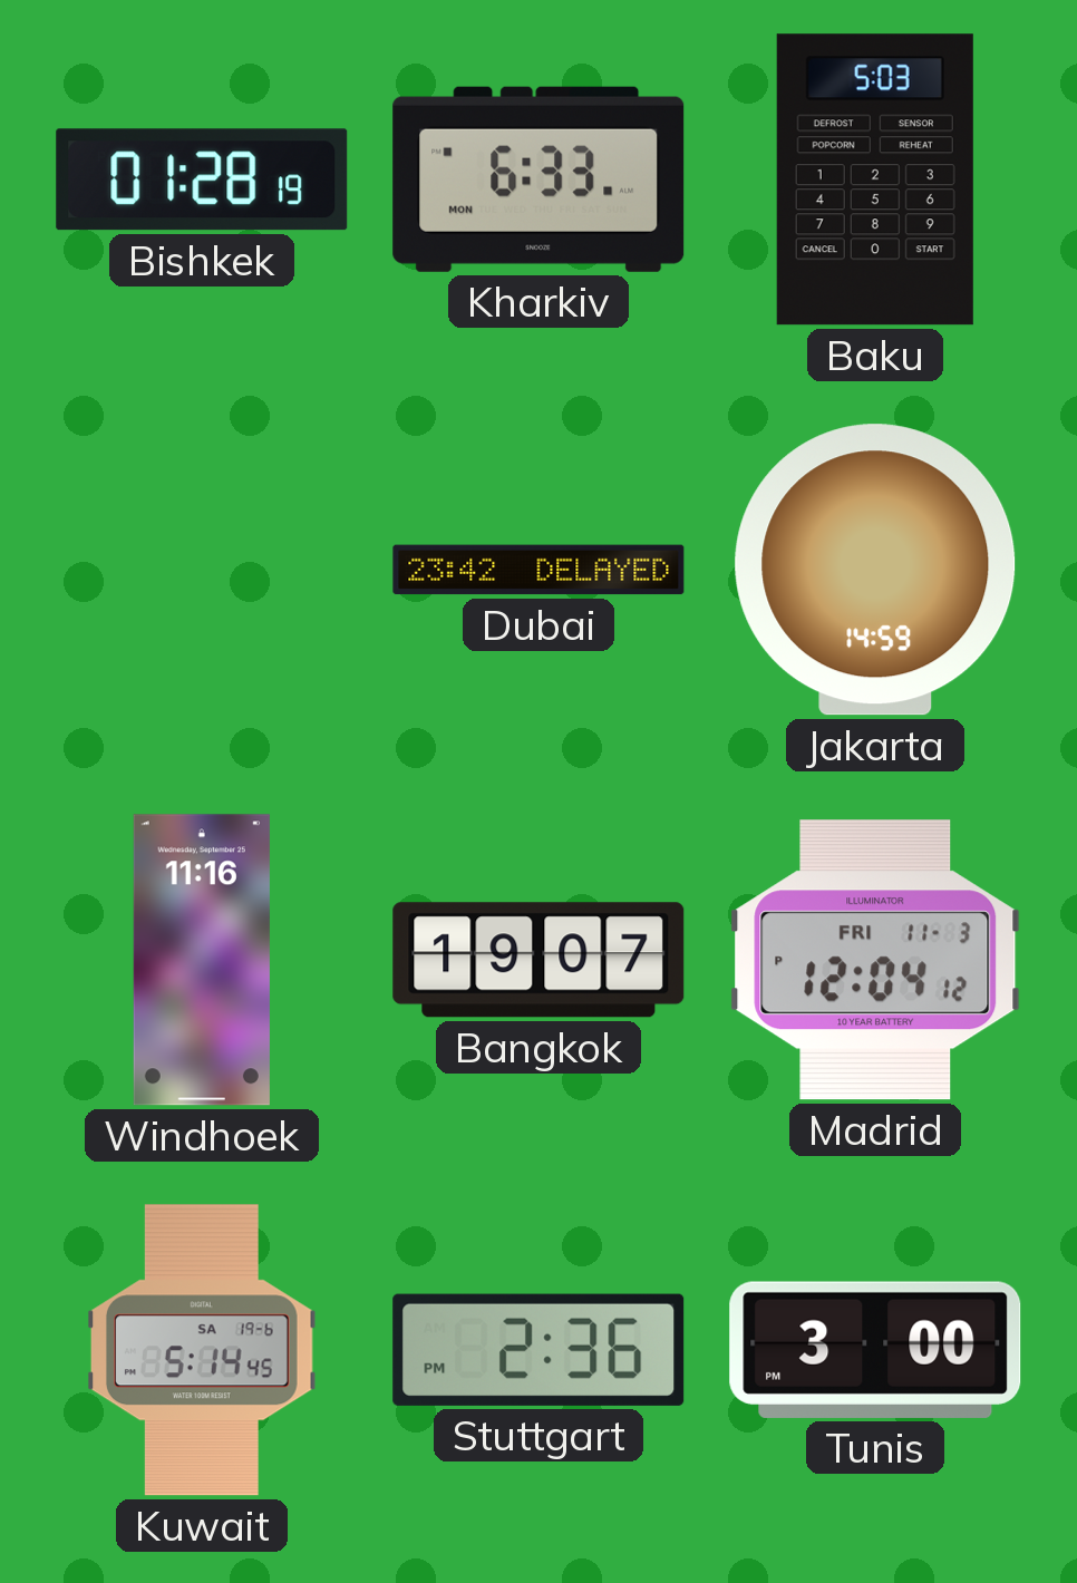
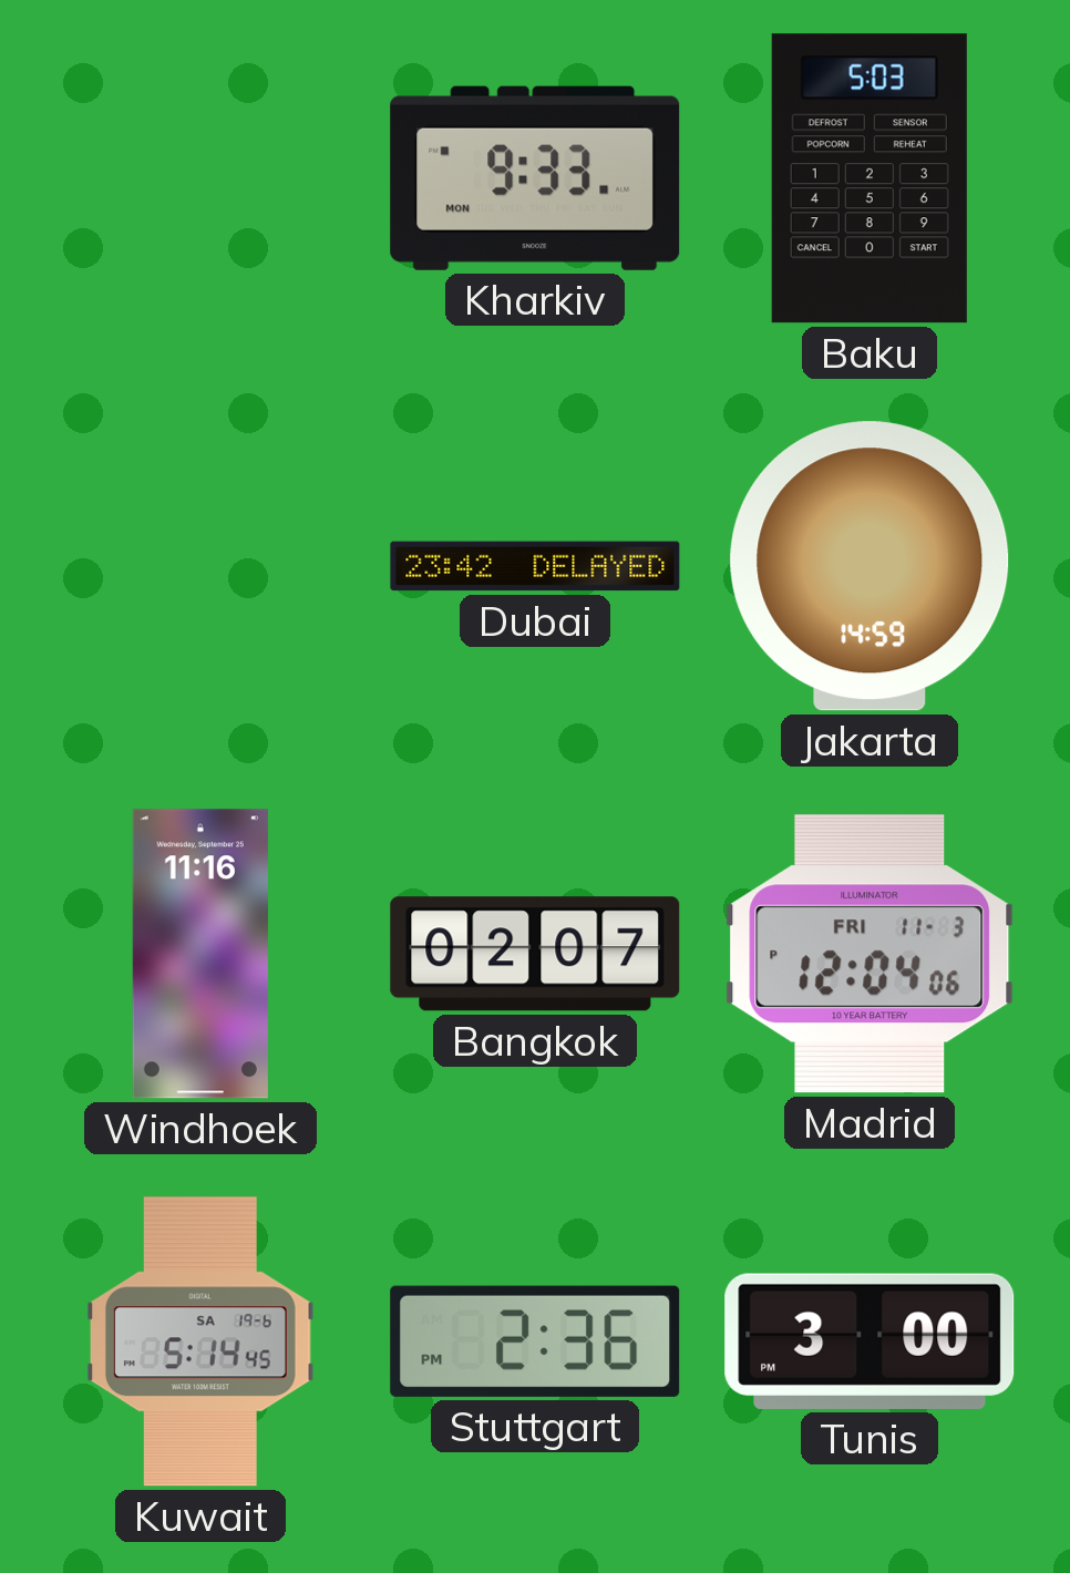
Bishkek: 01:28 -> none (202, 179)
Kharkiv: 6:33 -> 9:33 (535, 178)
Bangkok: 19:07 -> 02:07 (535, 954)
Madrid: 12:04:12 PM -> 12:04:06 PM (870, 954)
